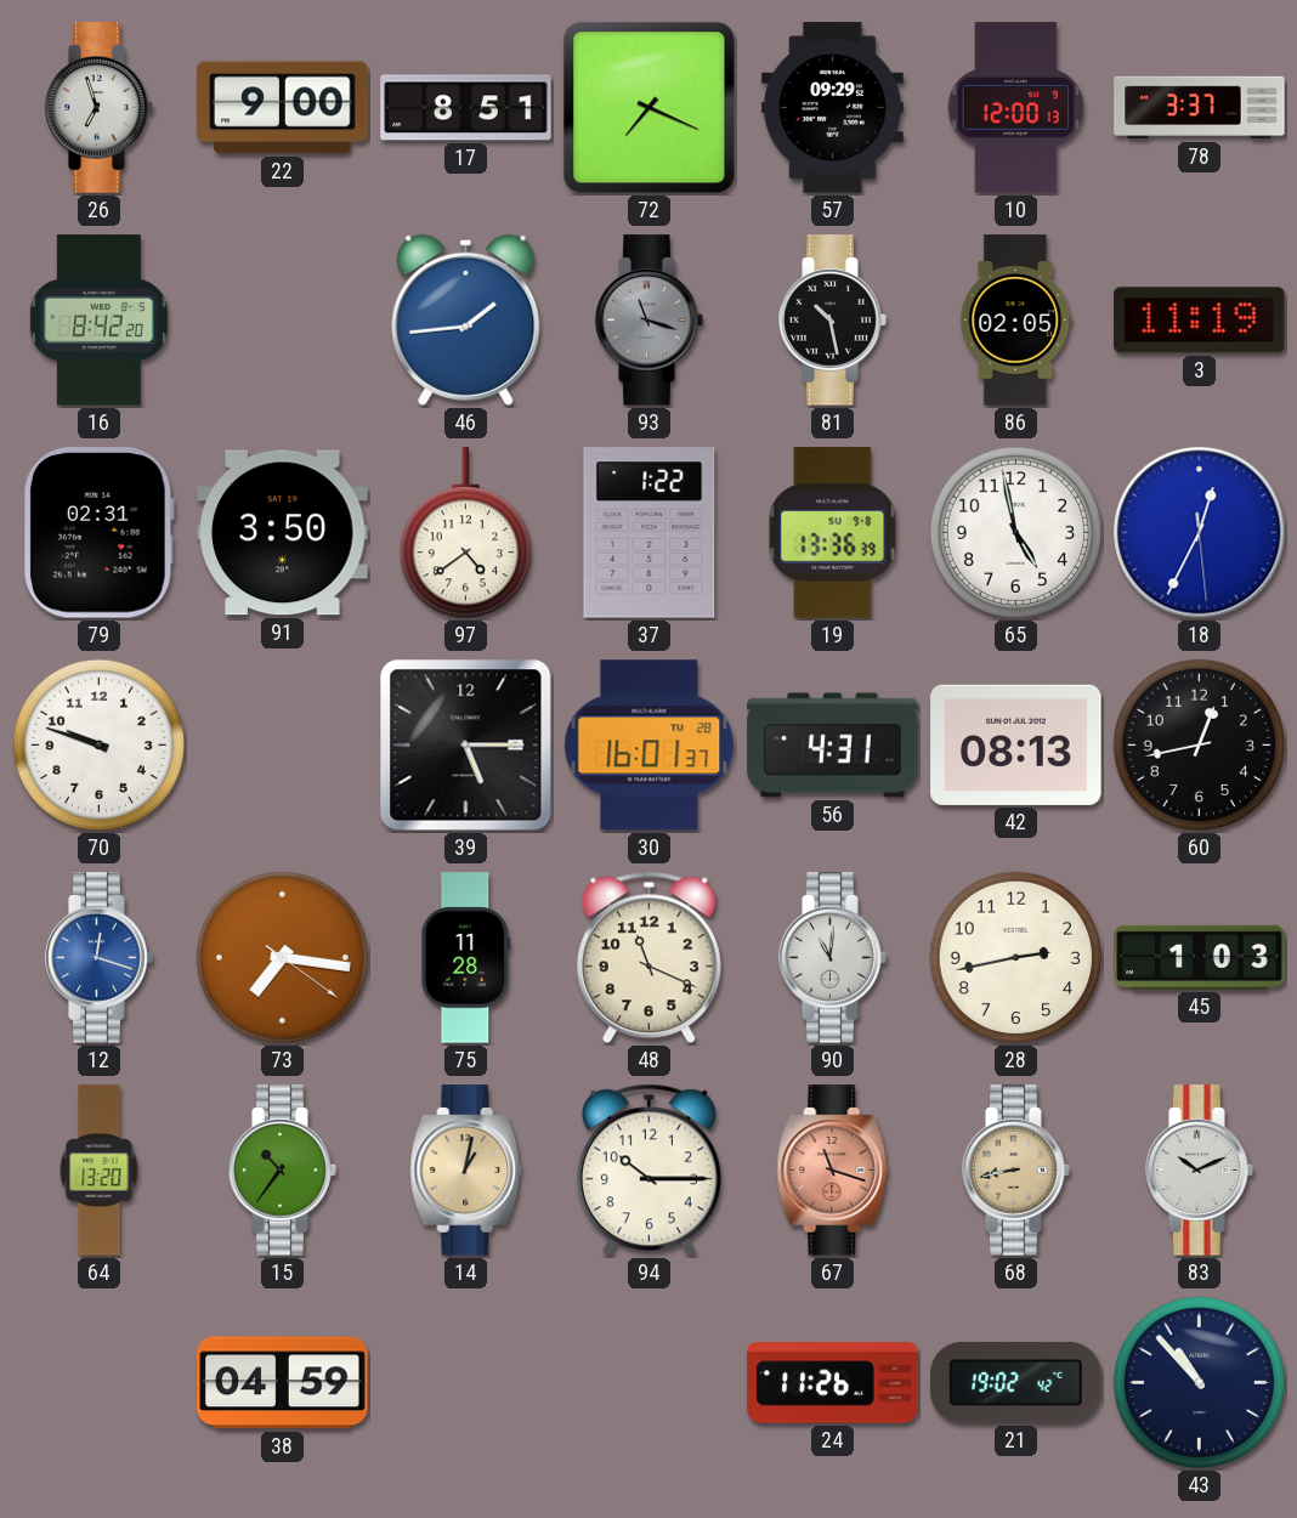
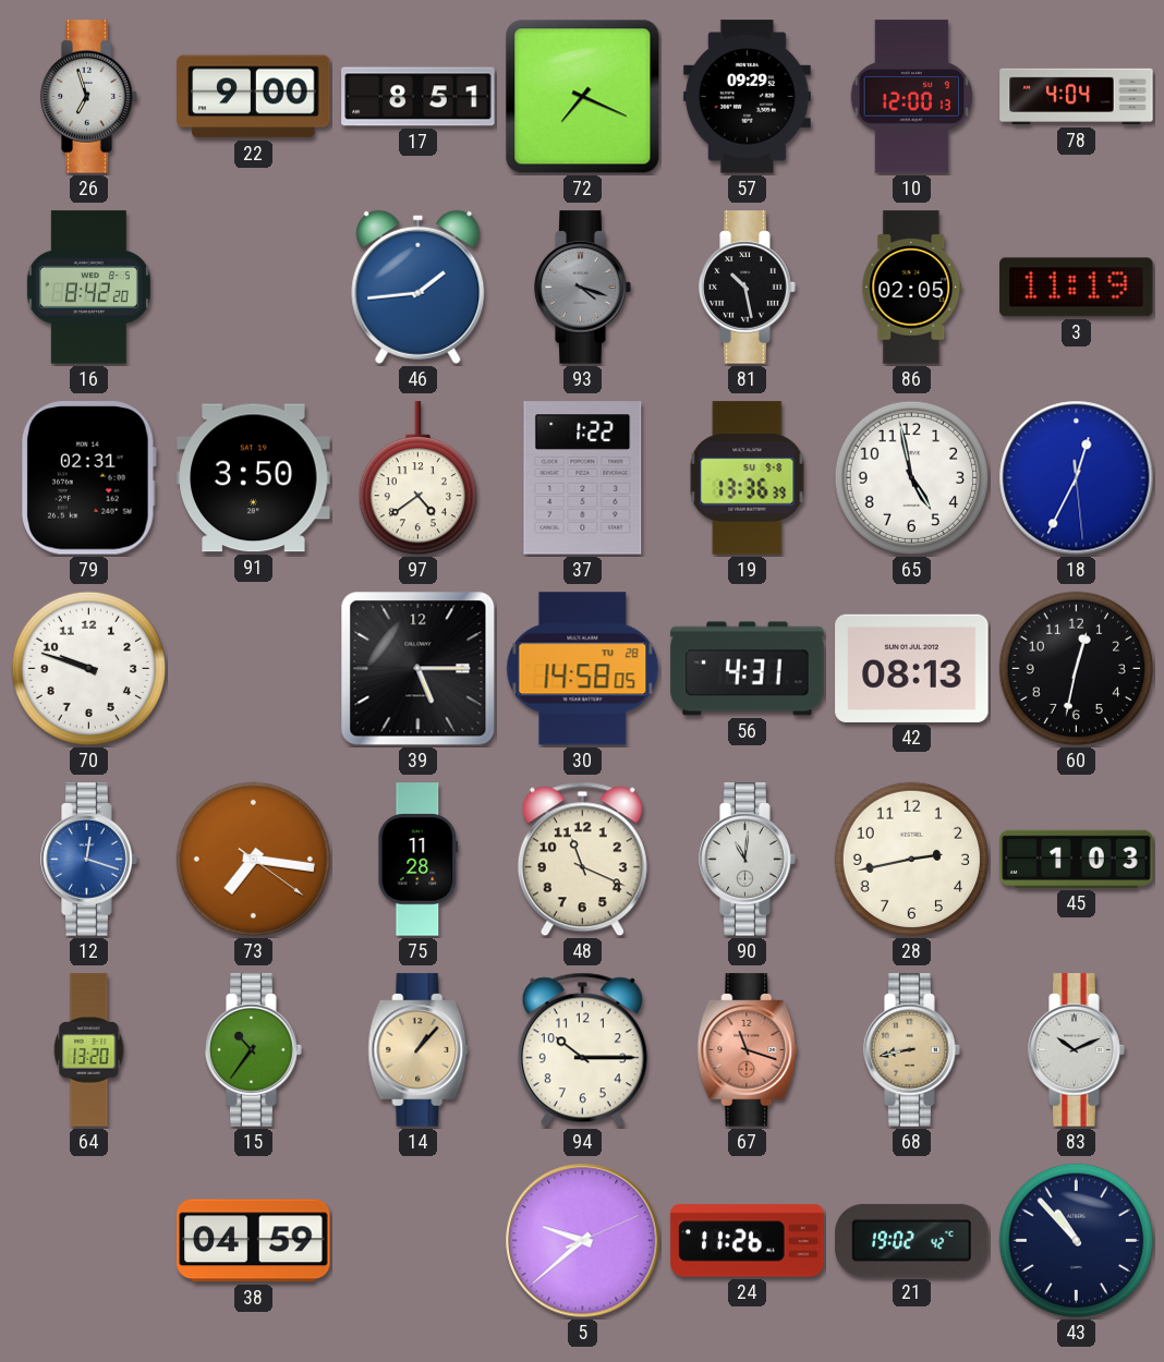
78: 3:37 -> 4:04 (1077, 97)
93: 11:18 -> 4:18 (583, 288)
30: 16:01 -> 14:58 (583, 669)
60: 12:43 -> 12:32 (1076, 668)
14: 1:02 -> 1:07 (419, 1050)
5: none -> 9:38 (583, 1241)
